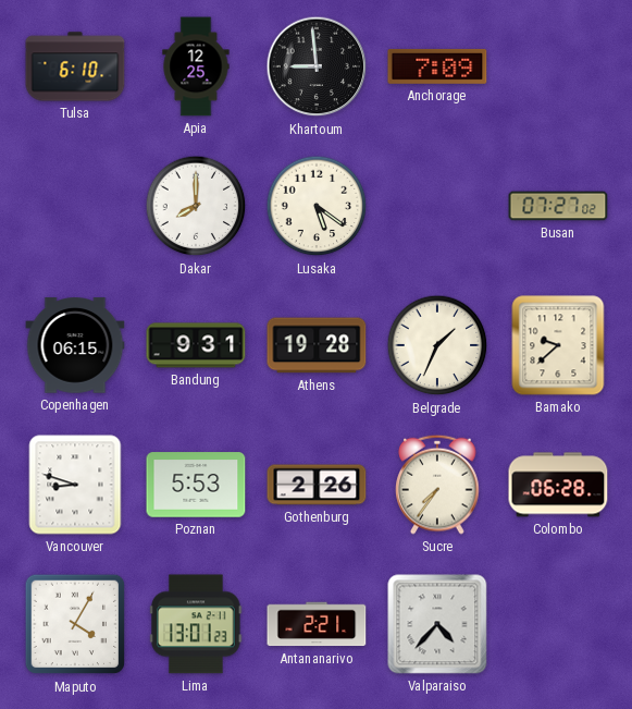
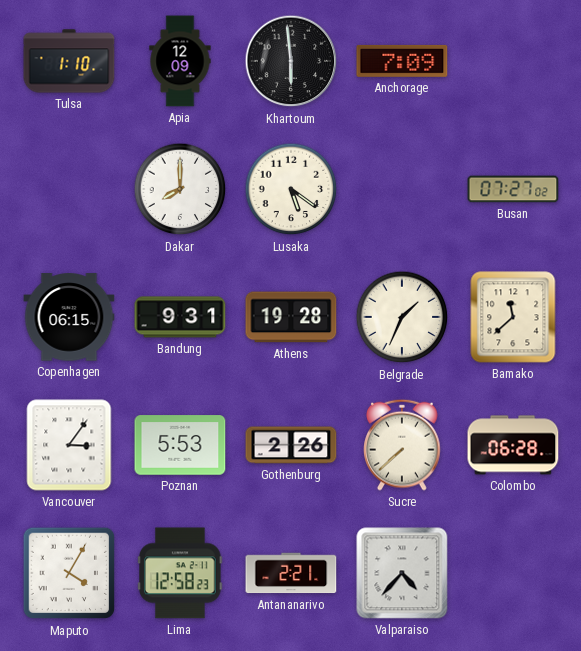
Tulsa: 6:10 -> 1:10 (69, 61)
Apia: 12:25 -> 12:09 (180, 61)
Khartoum: 8:59 -> 5:59 (291, 61)
Bamako: 9:38 -> 11:38 (513, 317)
Vancouver: 8:48 -> 3:06 (69, 445)
Sucre: 7:36 -> 7:38 (402, 445)
Lima: 13:01 -> 12:58 (180, 573)
